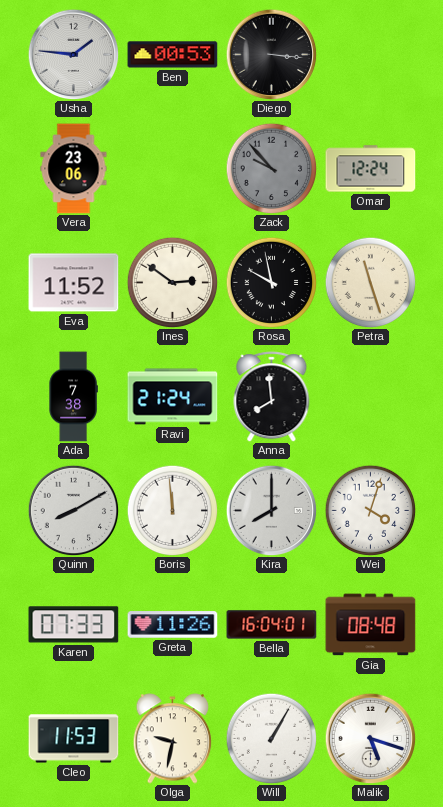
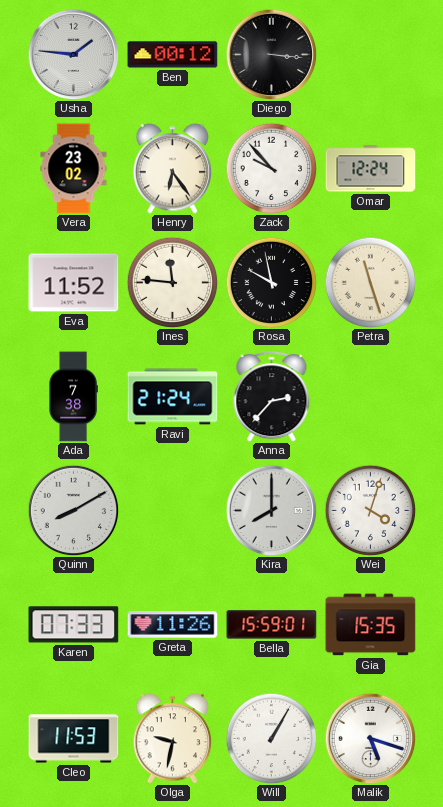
Ben: 00:53 -> 00:12 (173, 55)
Vera: 23:06 -> 23:02 (74, 169)
Henry: none -> 6:24 (173, 169)
Zack dial: grey -> white (271, 168)
Ines: 2:51 -> 11:46 (172, 282)
Anna: 7:59 -> 2:37 (272, 397)
Boris: 11:59 -> none (172, 510)
Bella: 16:04 -> 15:59 (272, 625)
Gia: 08:48 -> 15:35 (371, 625)
